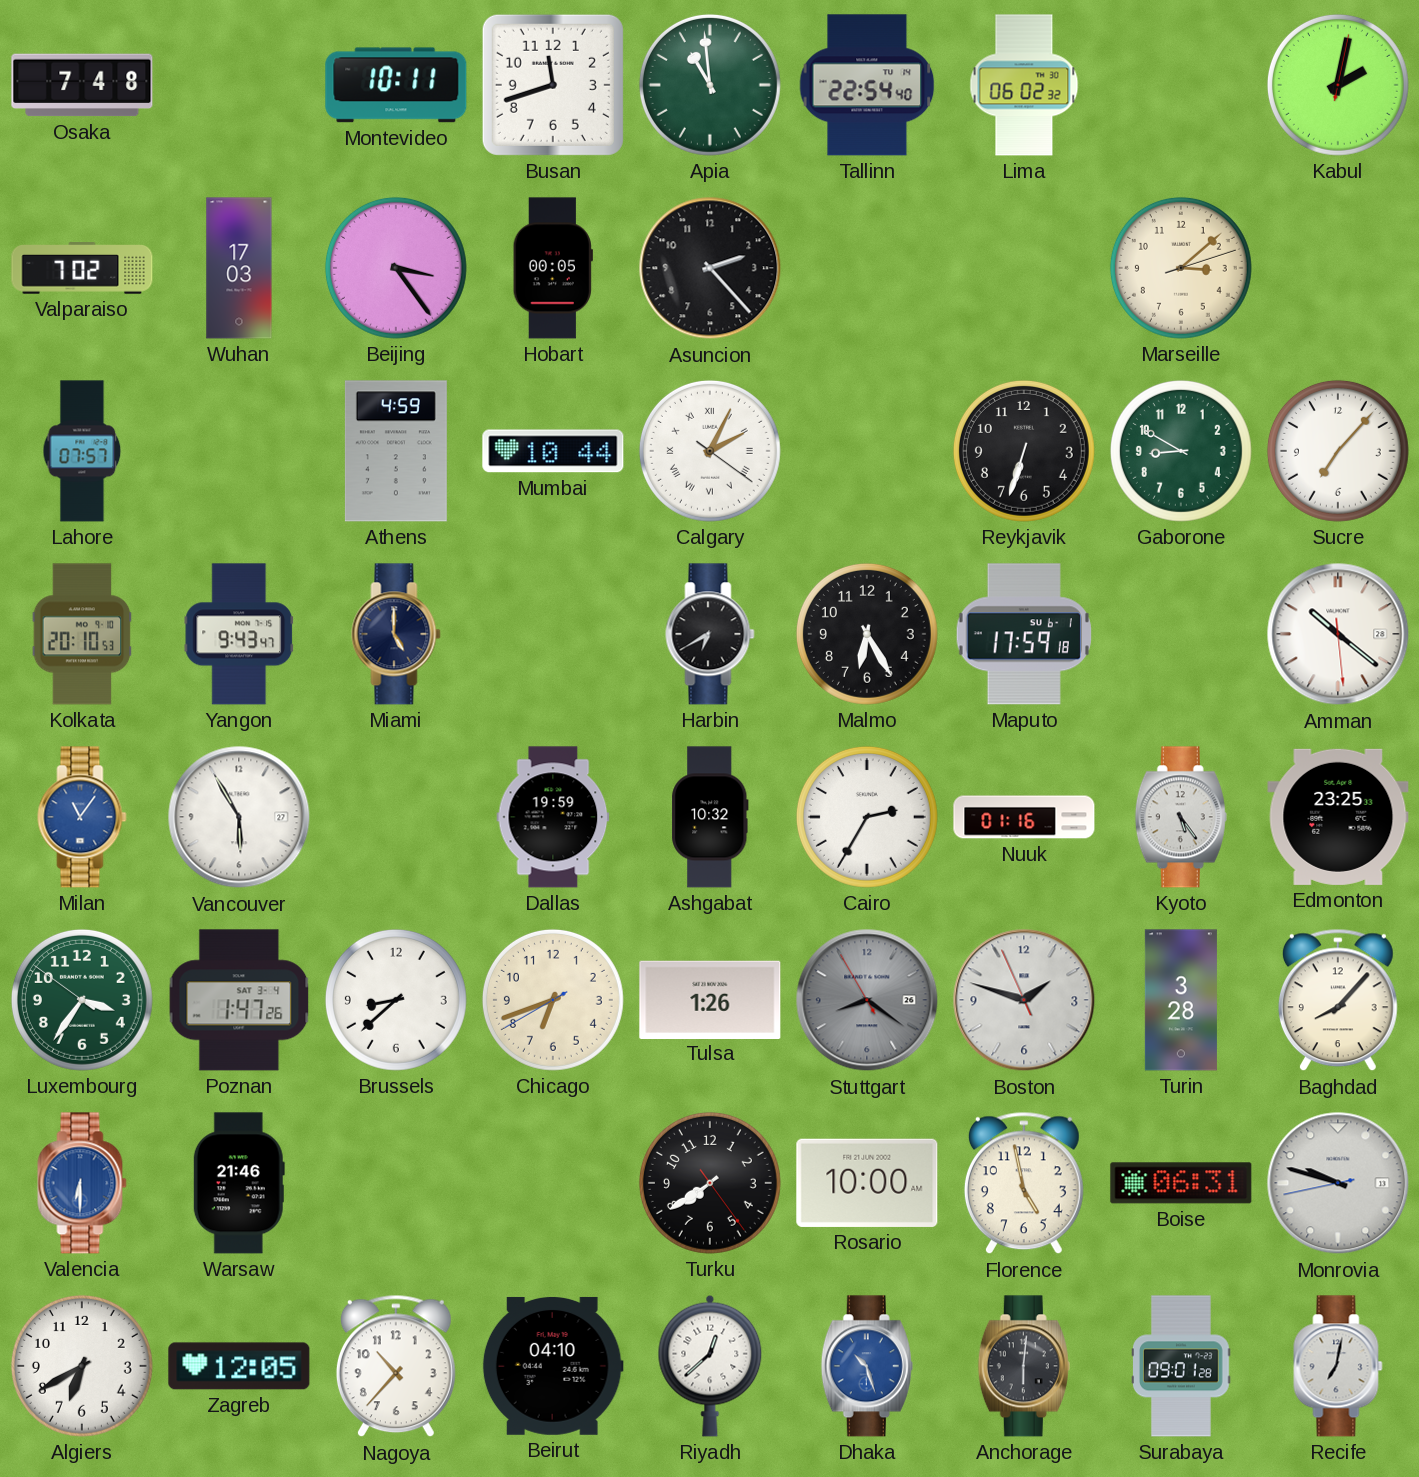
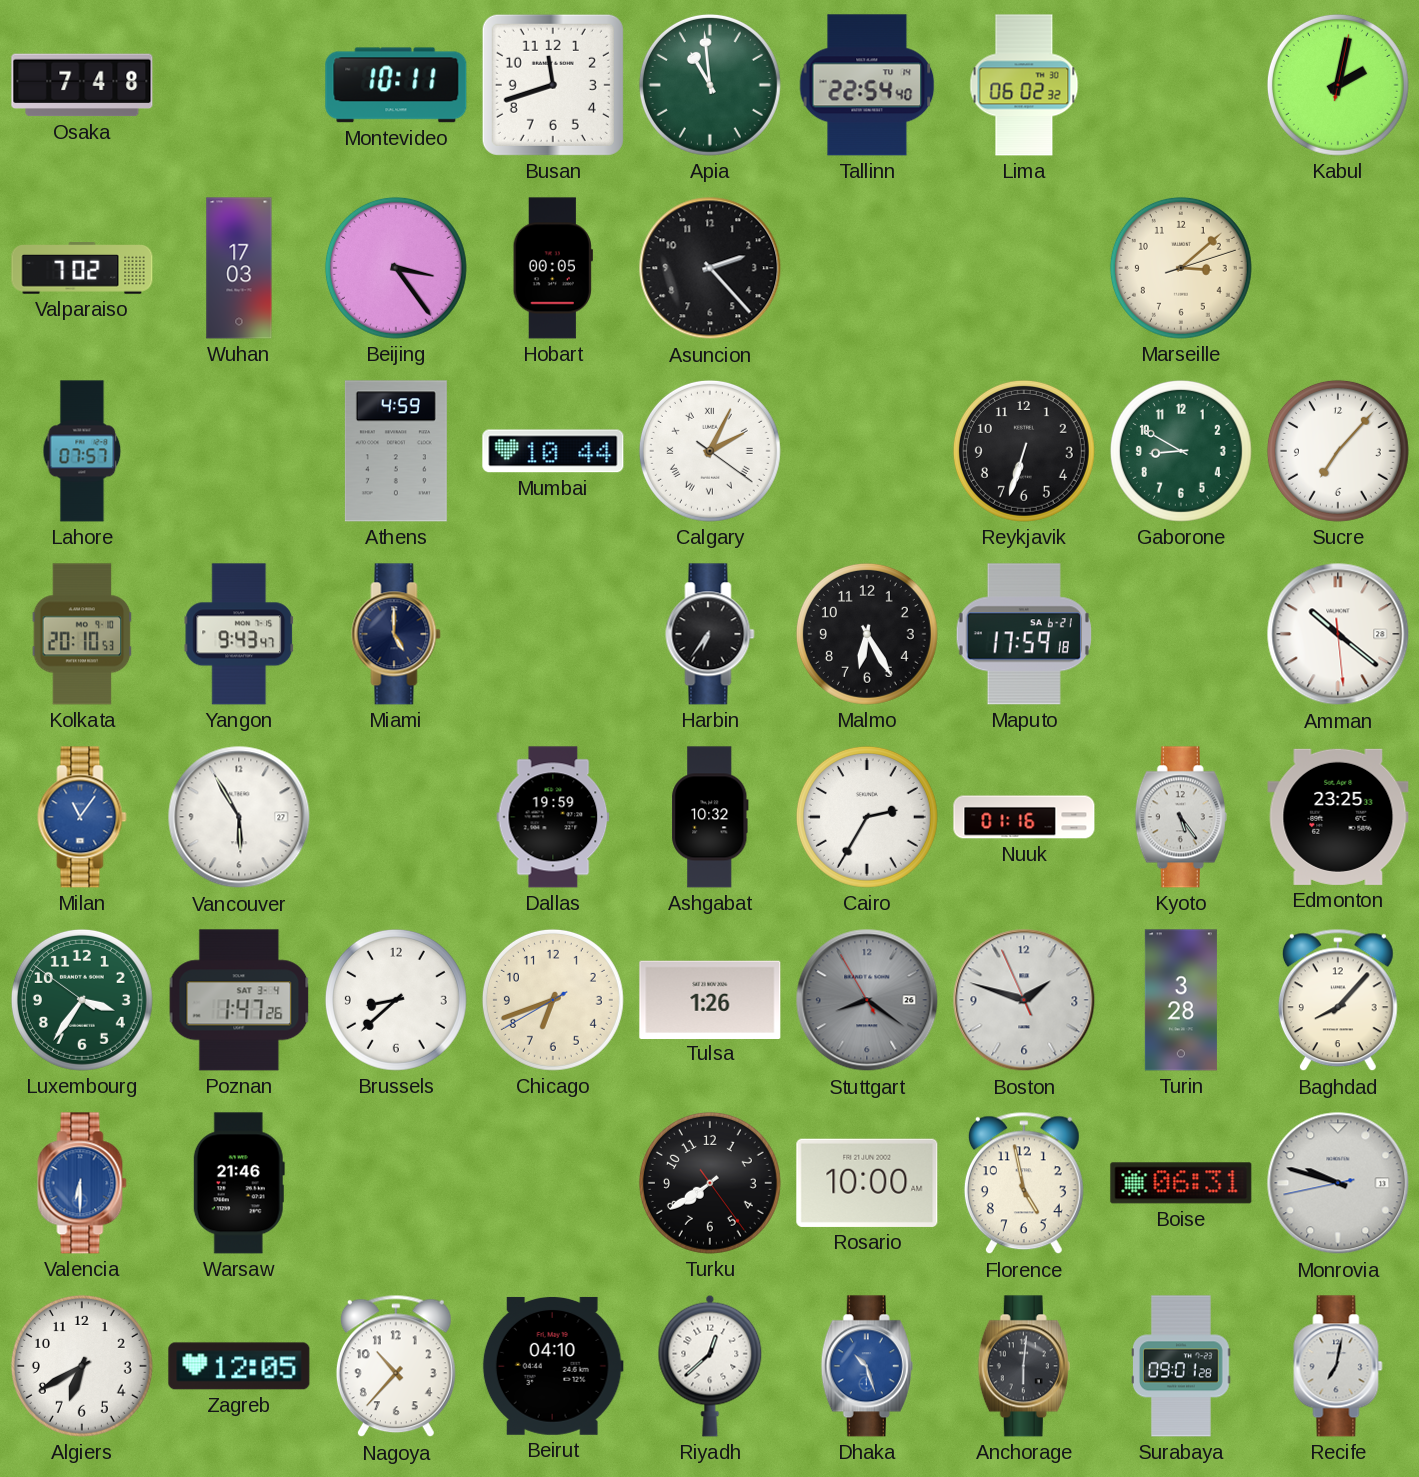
Harbin: 6:40 -> 6:36 (710, 634)
Maputo date: SU 6-1 -> SA 6-21 (1024, 634)
